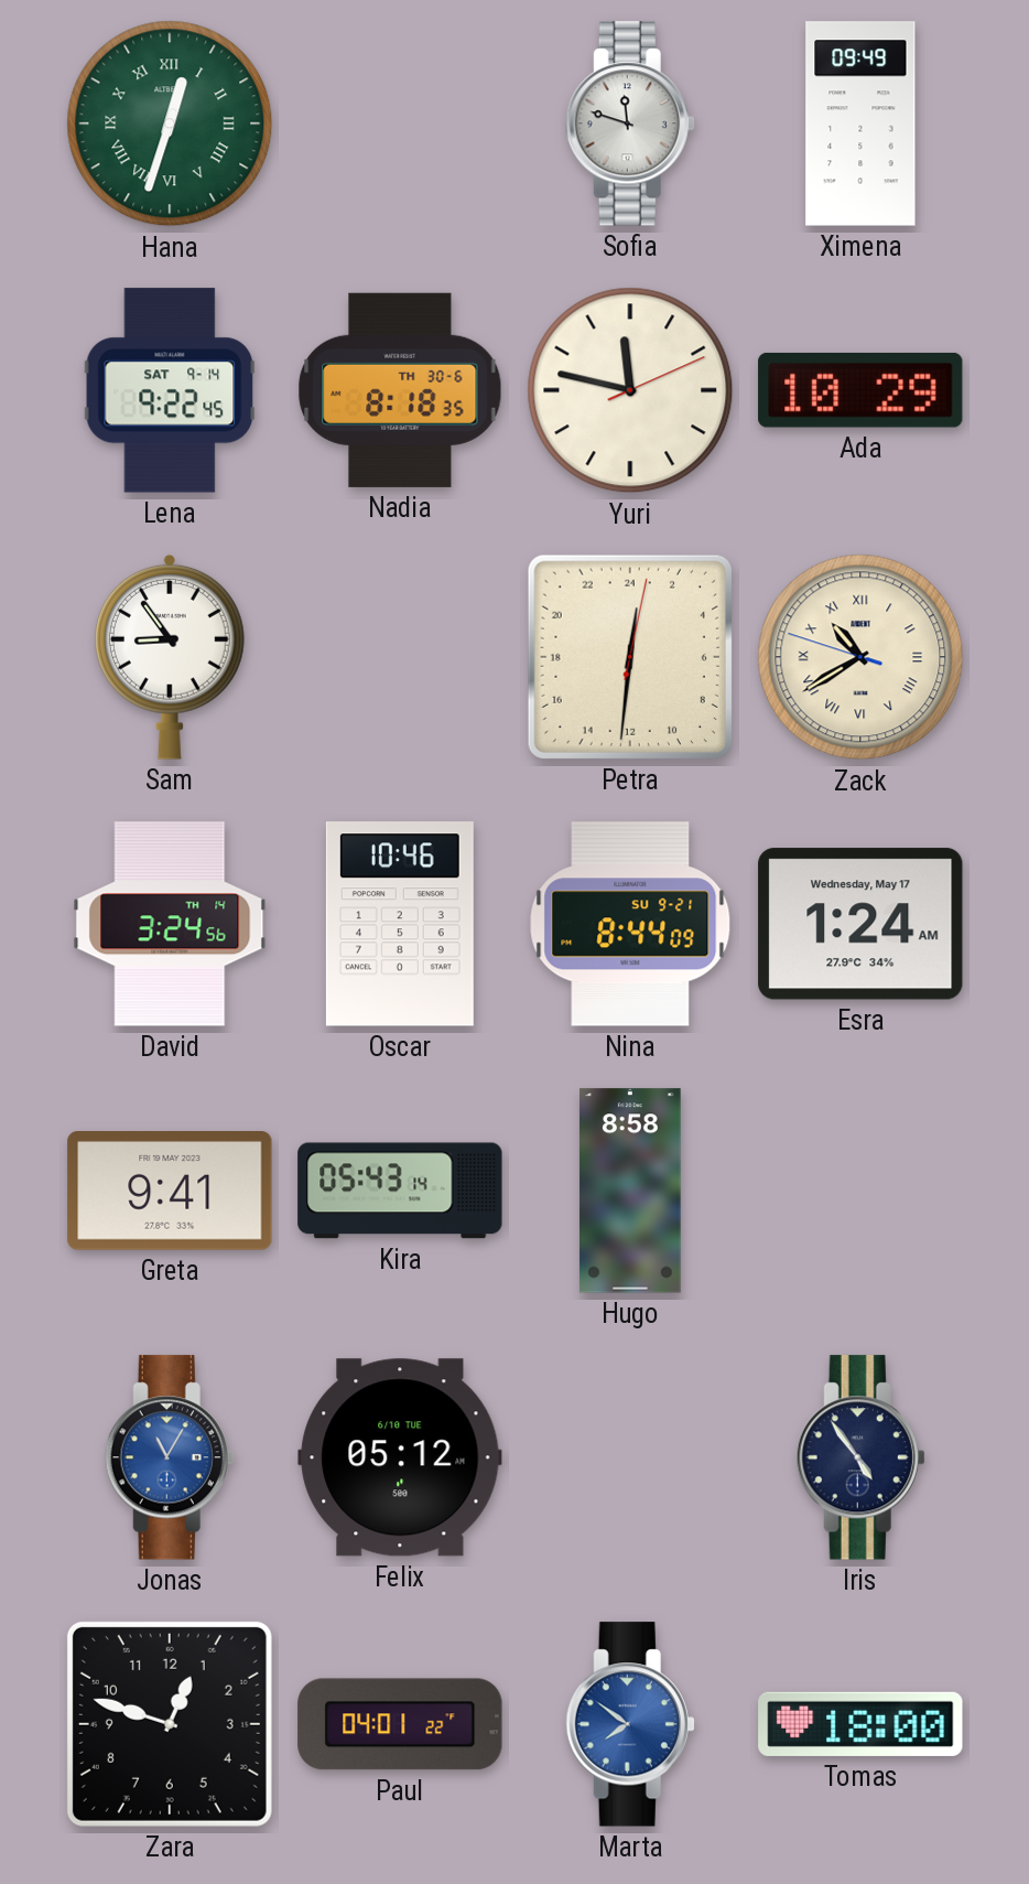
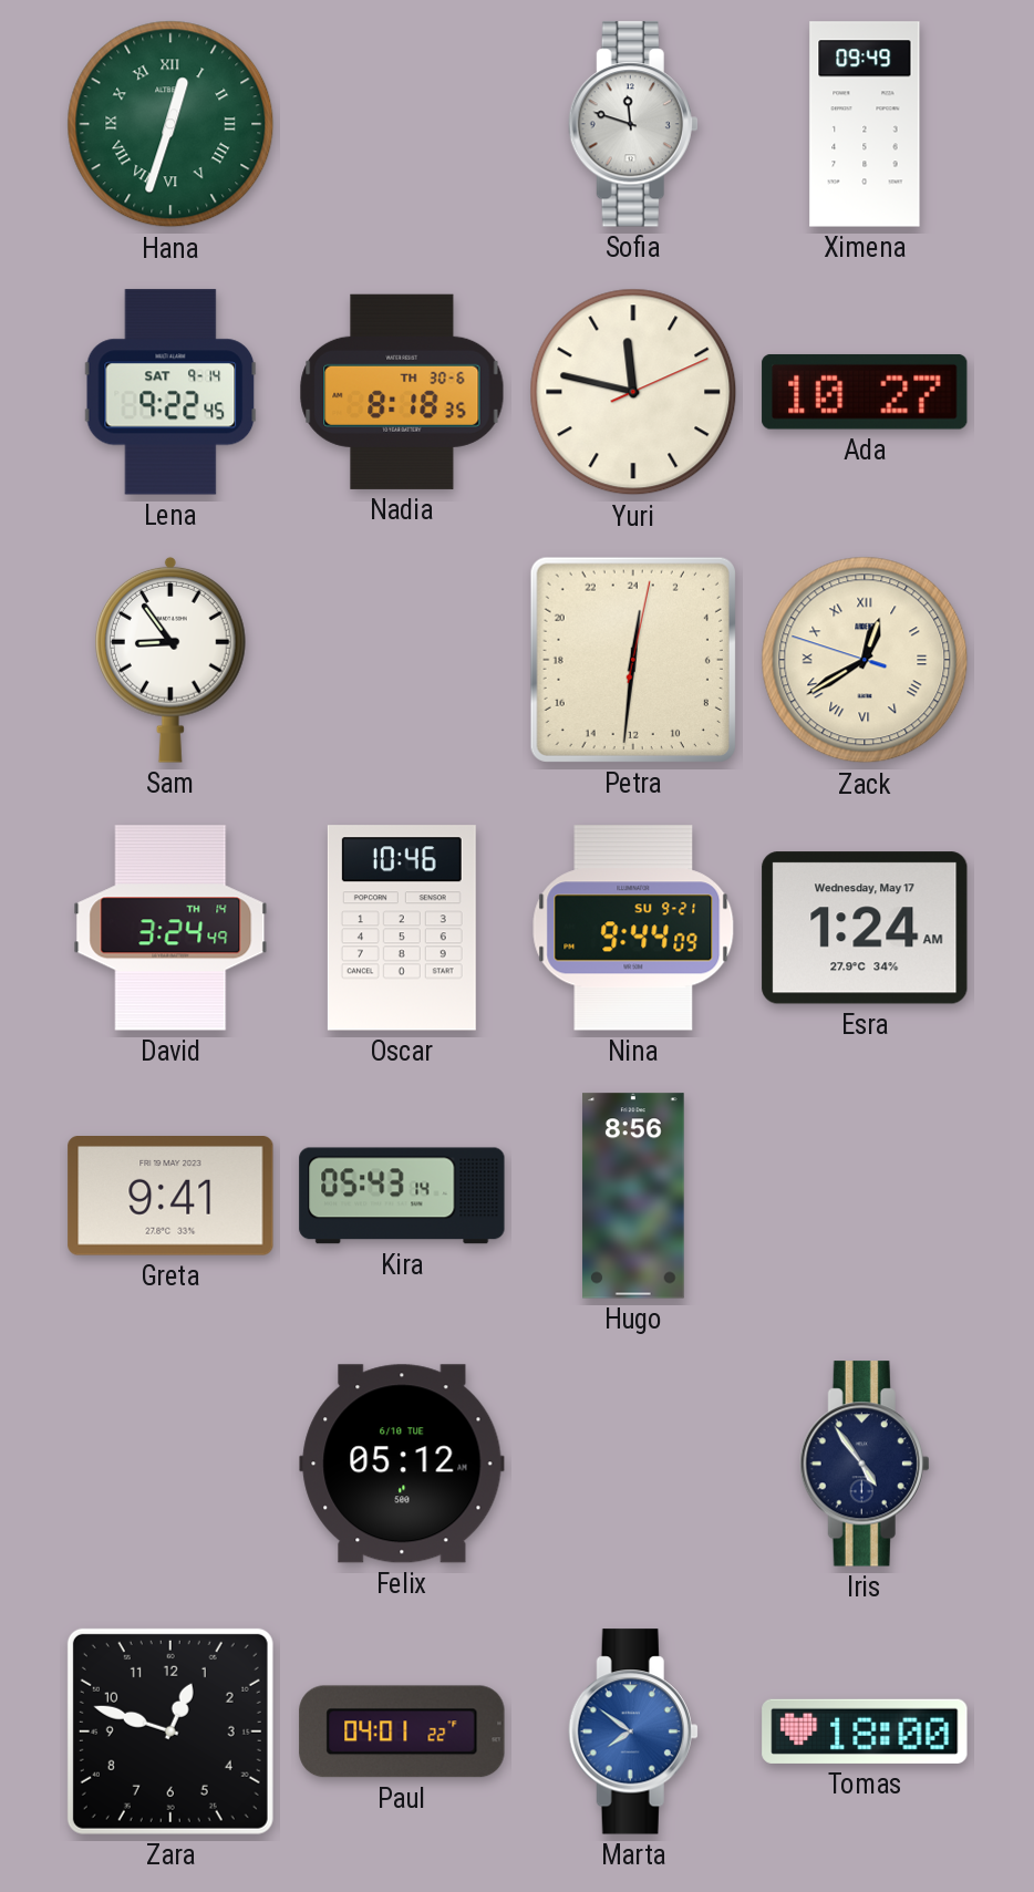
Ada: 10:29 -> 10:27 (865, 392)
Zack: 10:39 -> 12:39 (865, 660)
David: 3:24:56 -> 3:24:49 (170, 928)
Nina: 8:44 -> 9:44 (633, 928)
Hugo: 8:58 -> 8:56 (633, 1196)
Jonas: 11:05 -> none (170, 1457)
